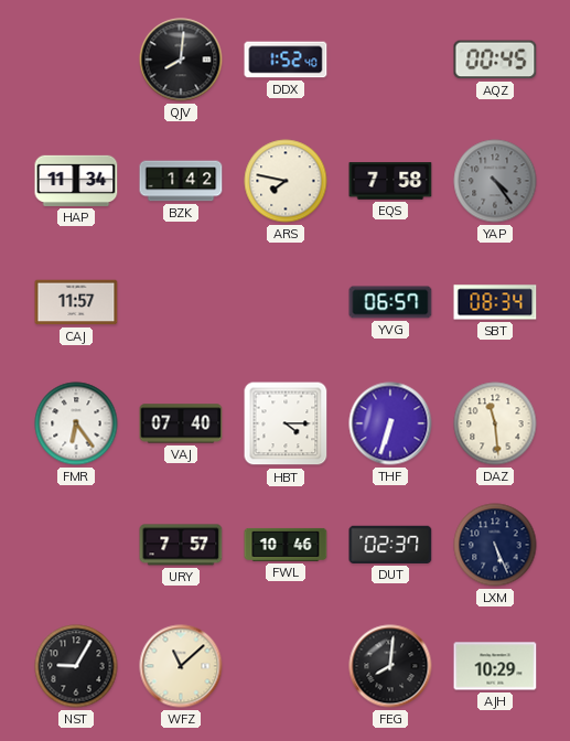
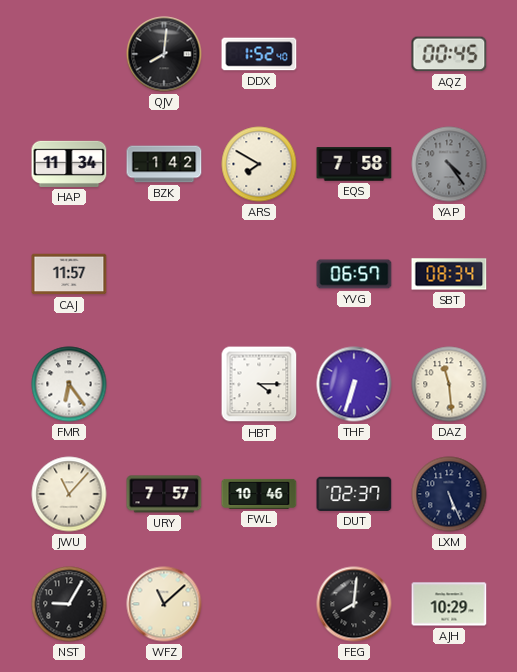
ARS: 7:47 -> 7:50 (259, 164)
VAJ: 07:40 -> none (181, 423)
JWU: none -> 11:07 (69, 494)
